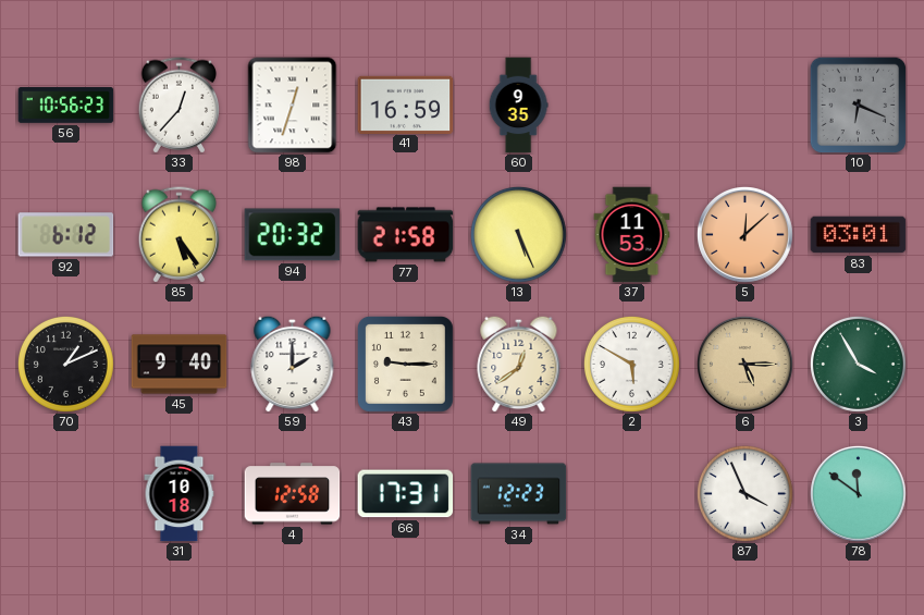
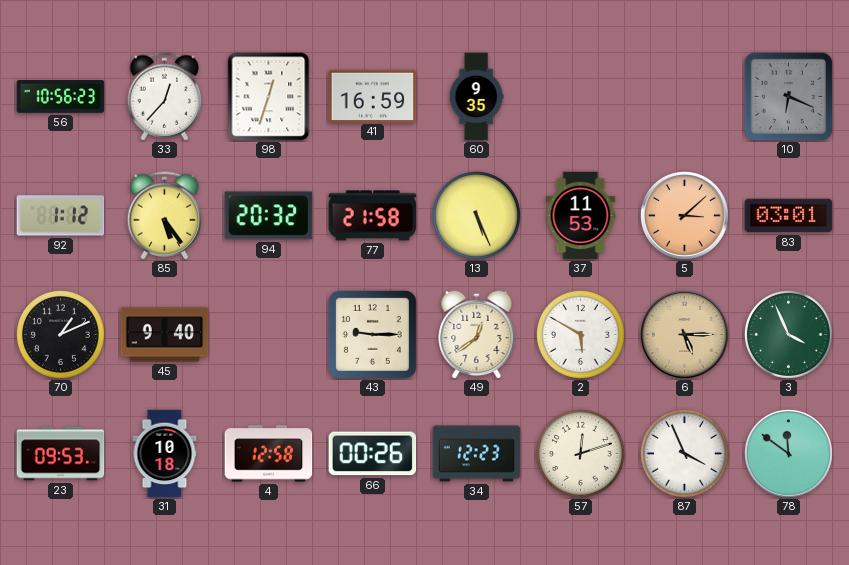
92: 6:12 -> 1:12 (61, 216)
5: 12:08 -> 3:08 (685, 216)
59: 2:00 -> none (293, 364)
3: 3:55 -> 3:56 (788, 334)
23: none -> 09:53 (61, 454)
66: 17:31 -> 00:26 (373, 454)
57: none -> 12:12 (580, 453)
